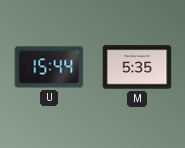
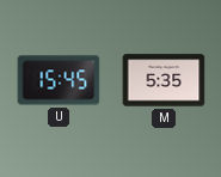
U: 15:44 -> 15:45 (59, 80)
